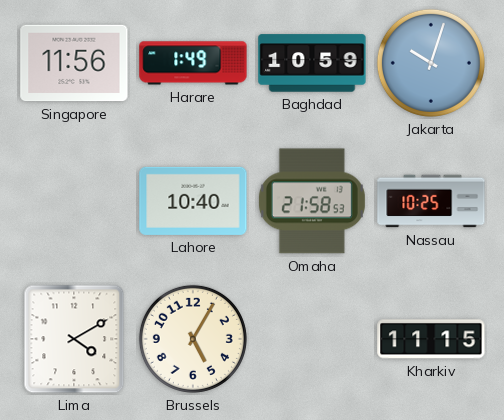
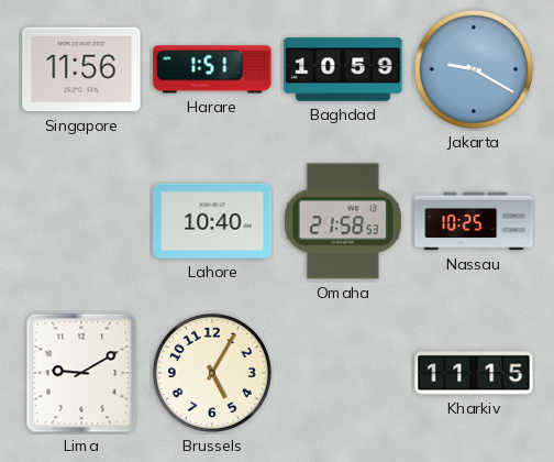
Harare: 1:49 -> 1:51 (212, 69)
Jakarta: 10:03 -> 9:20 (474, 69)
Lima: 4:10 -> 9:10 (81, 373)
